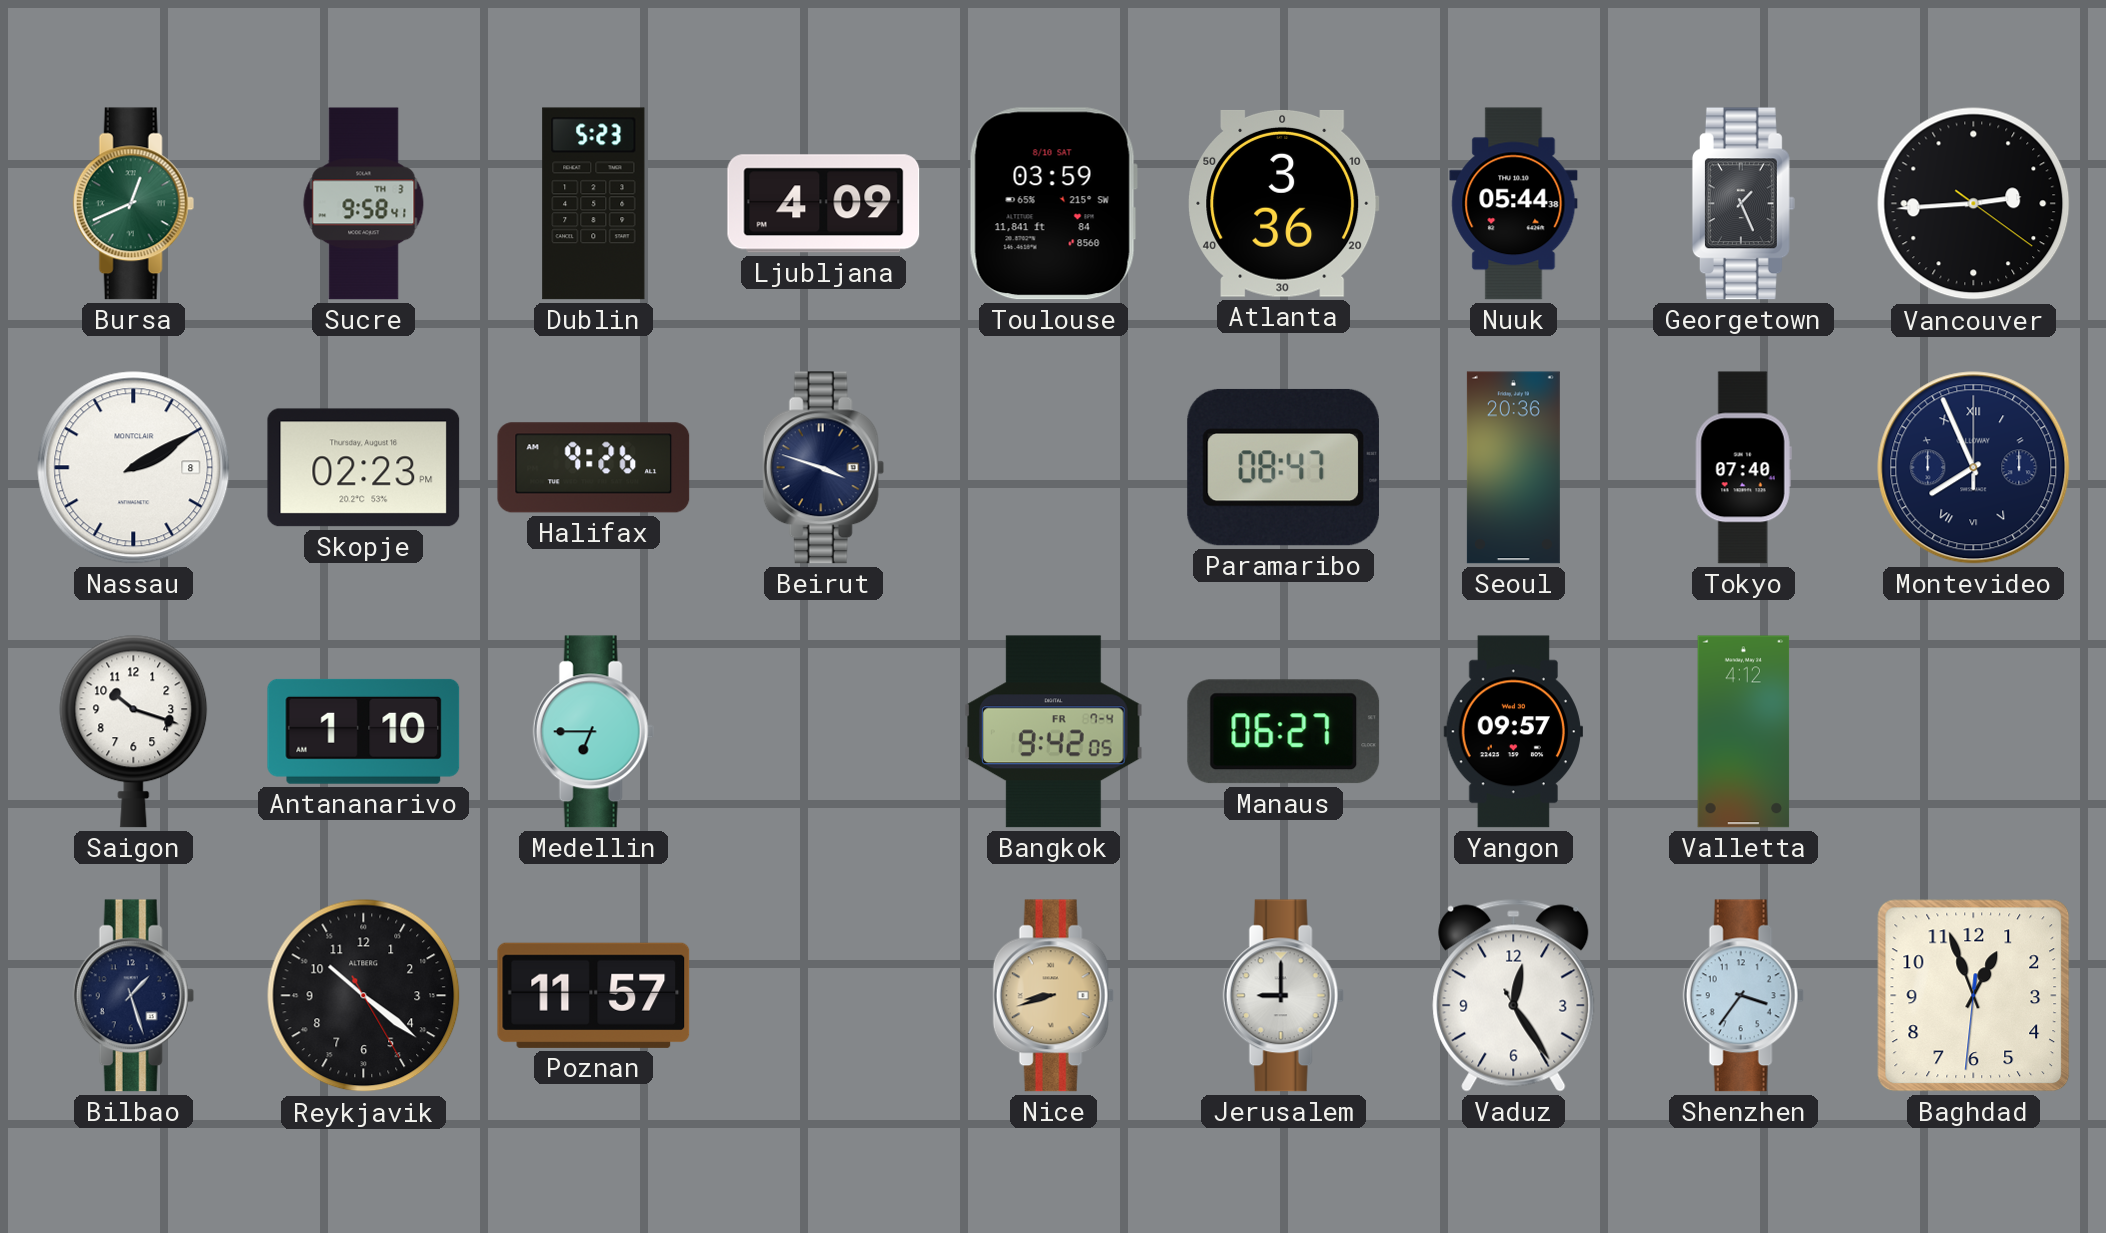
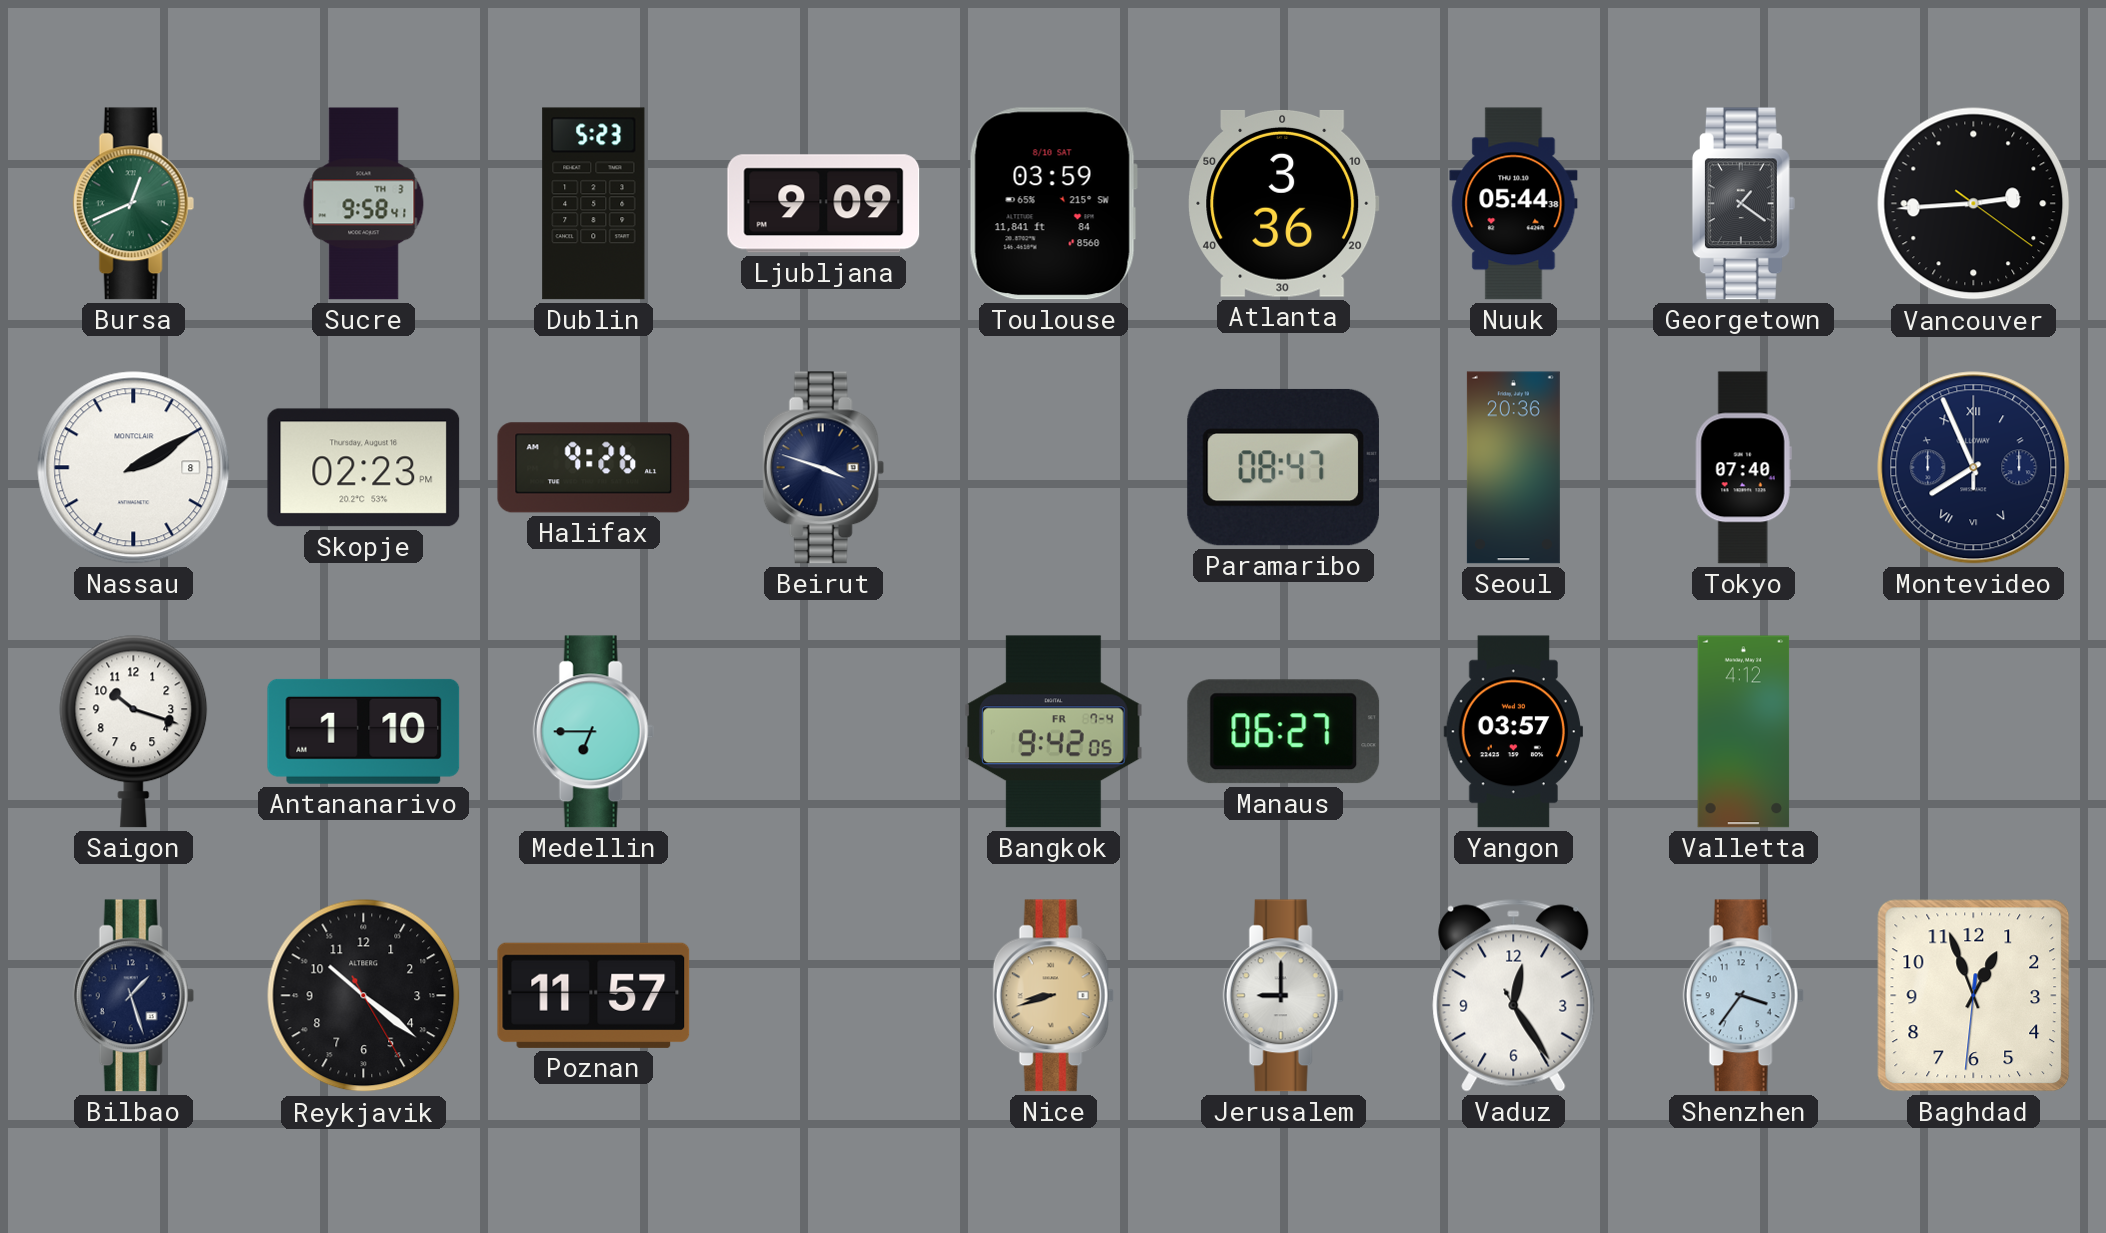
Ljubljana: 4:09 -> 9:09 (824, 204)
Georgetown: 1:26 -> 1:21 (1743, 204)
Yangon: 09:57 -> 03:57 (1513, 732)
